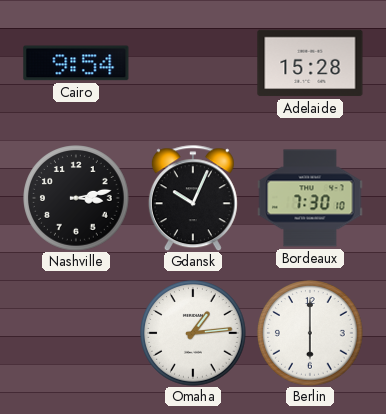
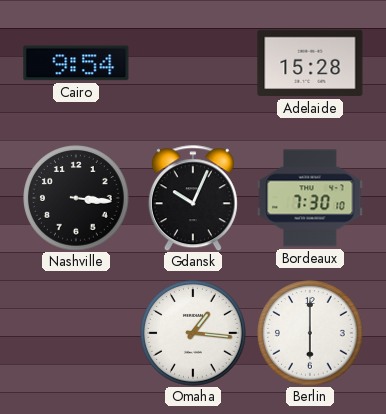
Nashville: 3:13 -> 3:16 (76, 198)
Omaha: 1:14 -> 1:16 (193, 333)
